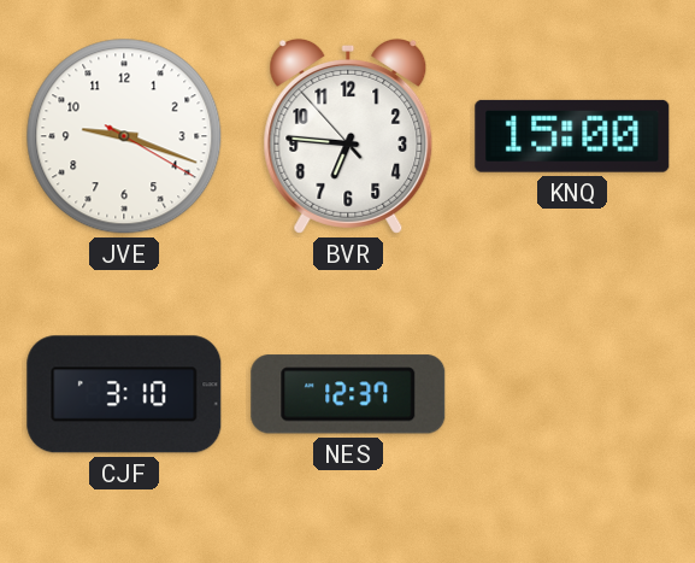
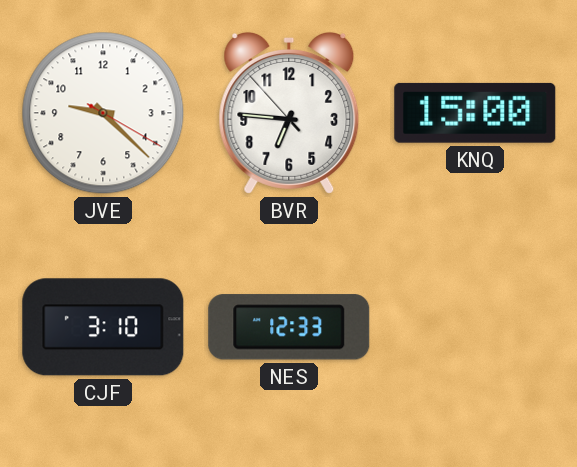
JVE: 9:18 -> 9:22 (103, 113)
NES: 12:37 -> 12:33 (289, 327)
